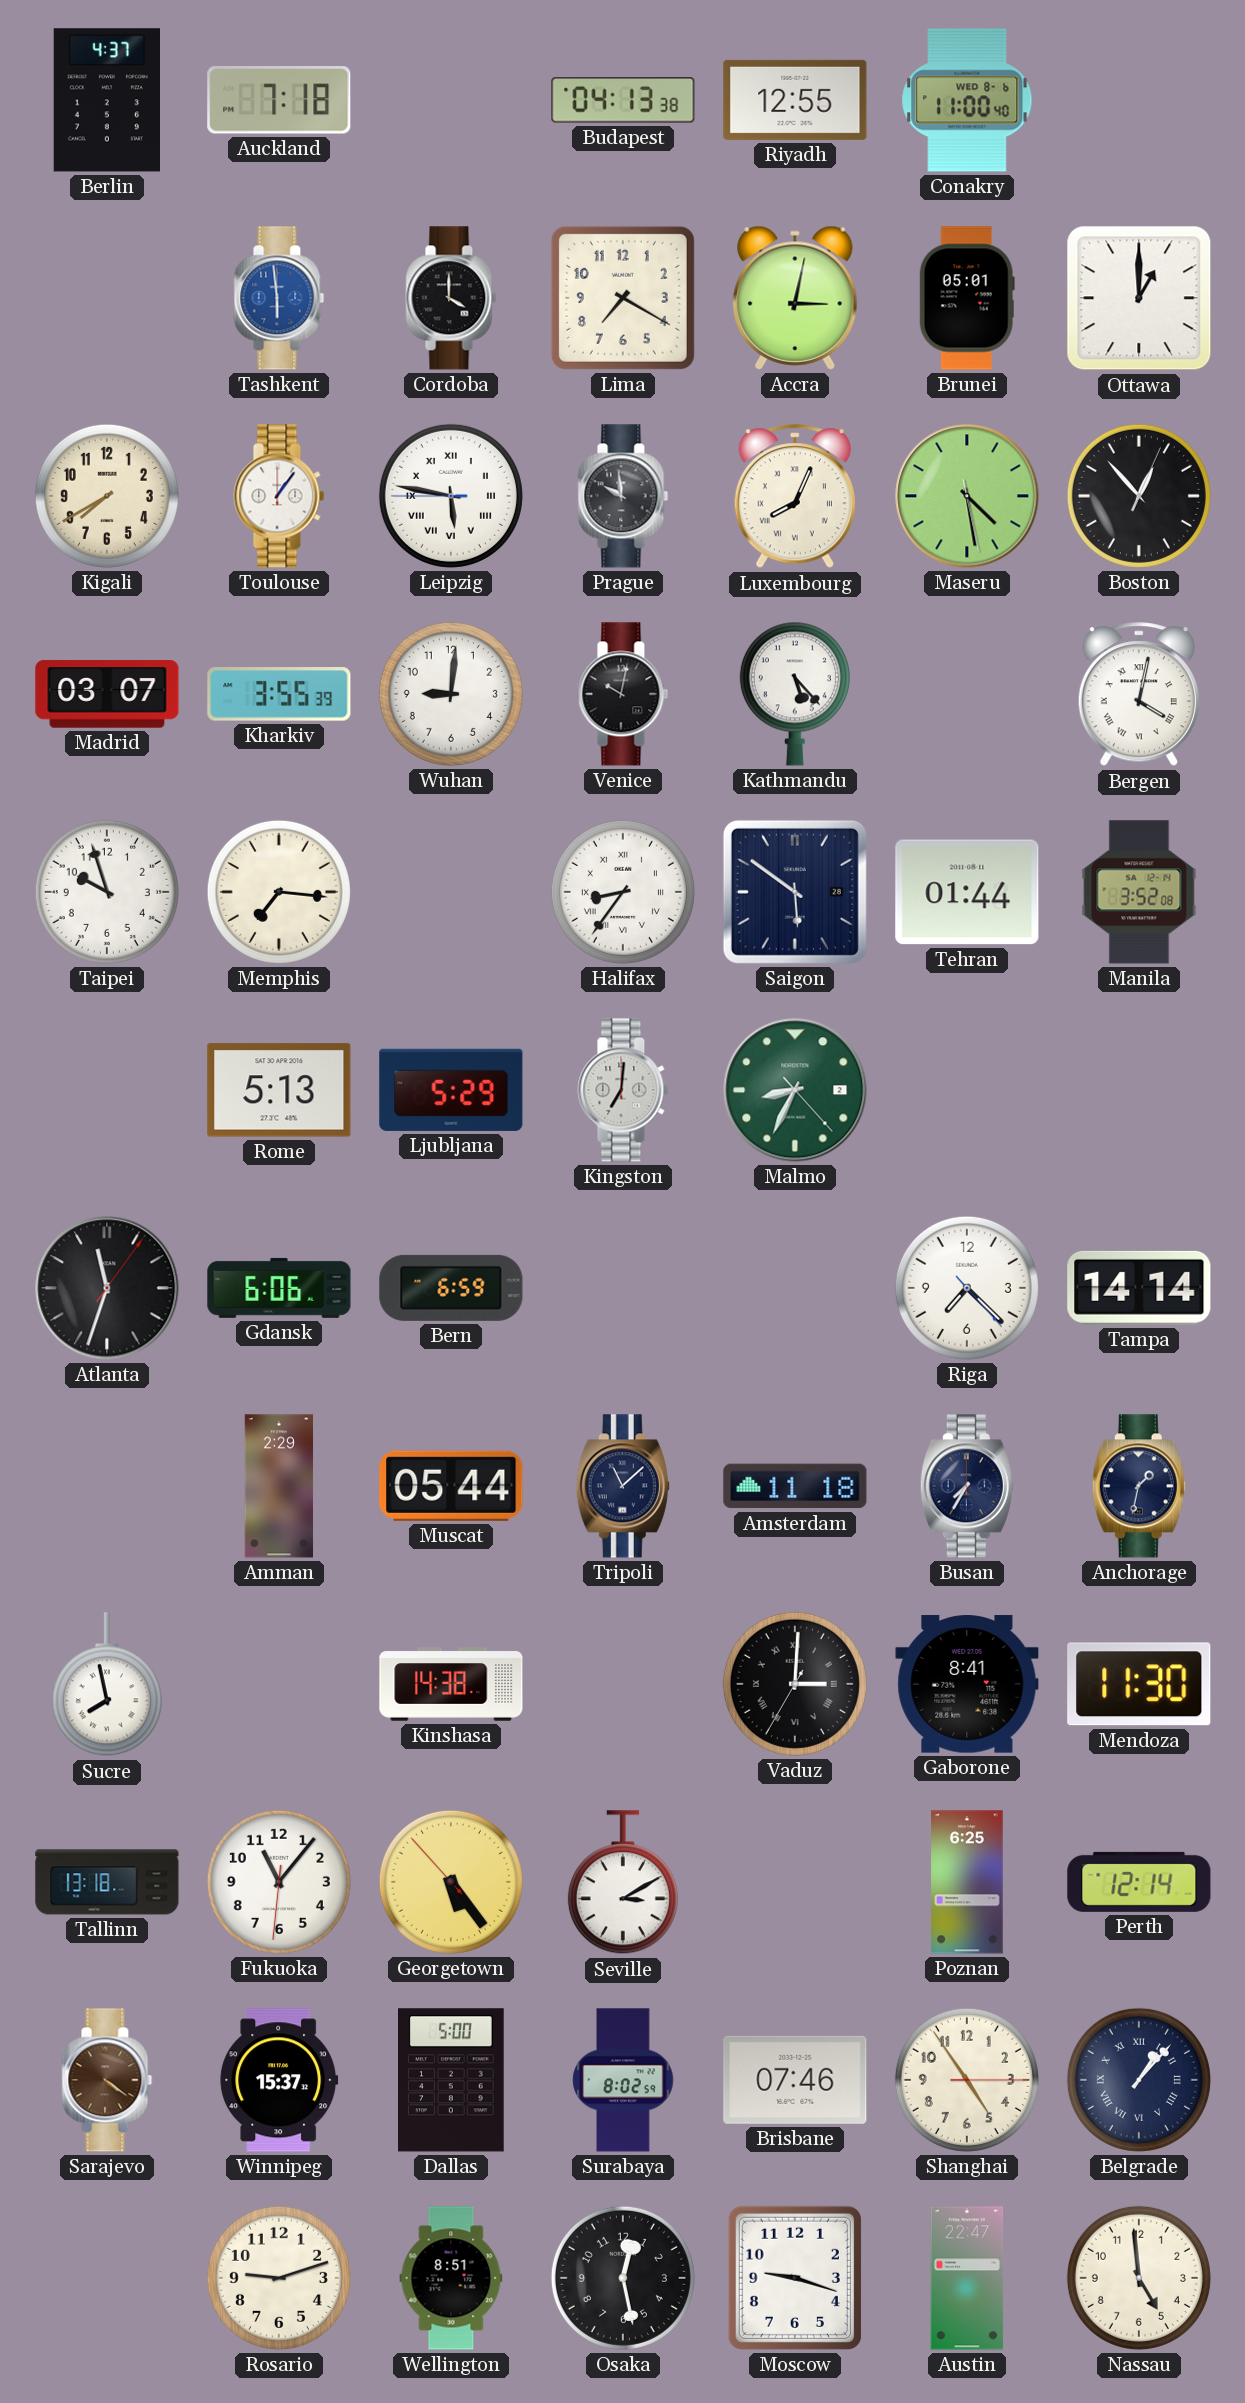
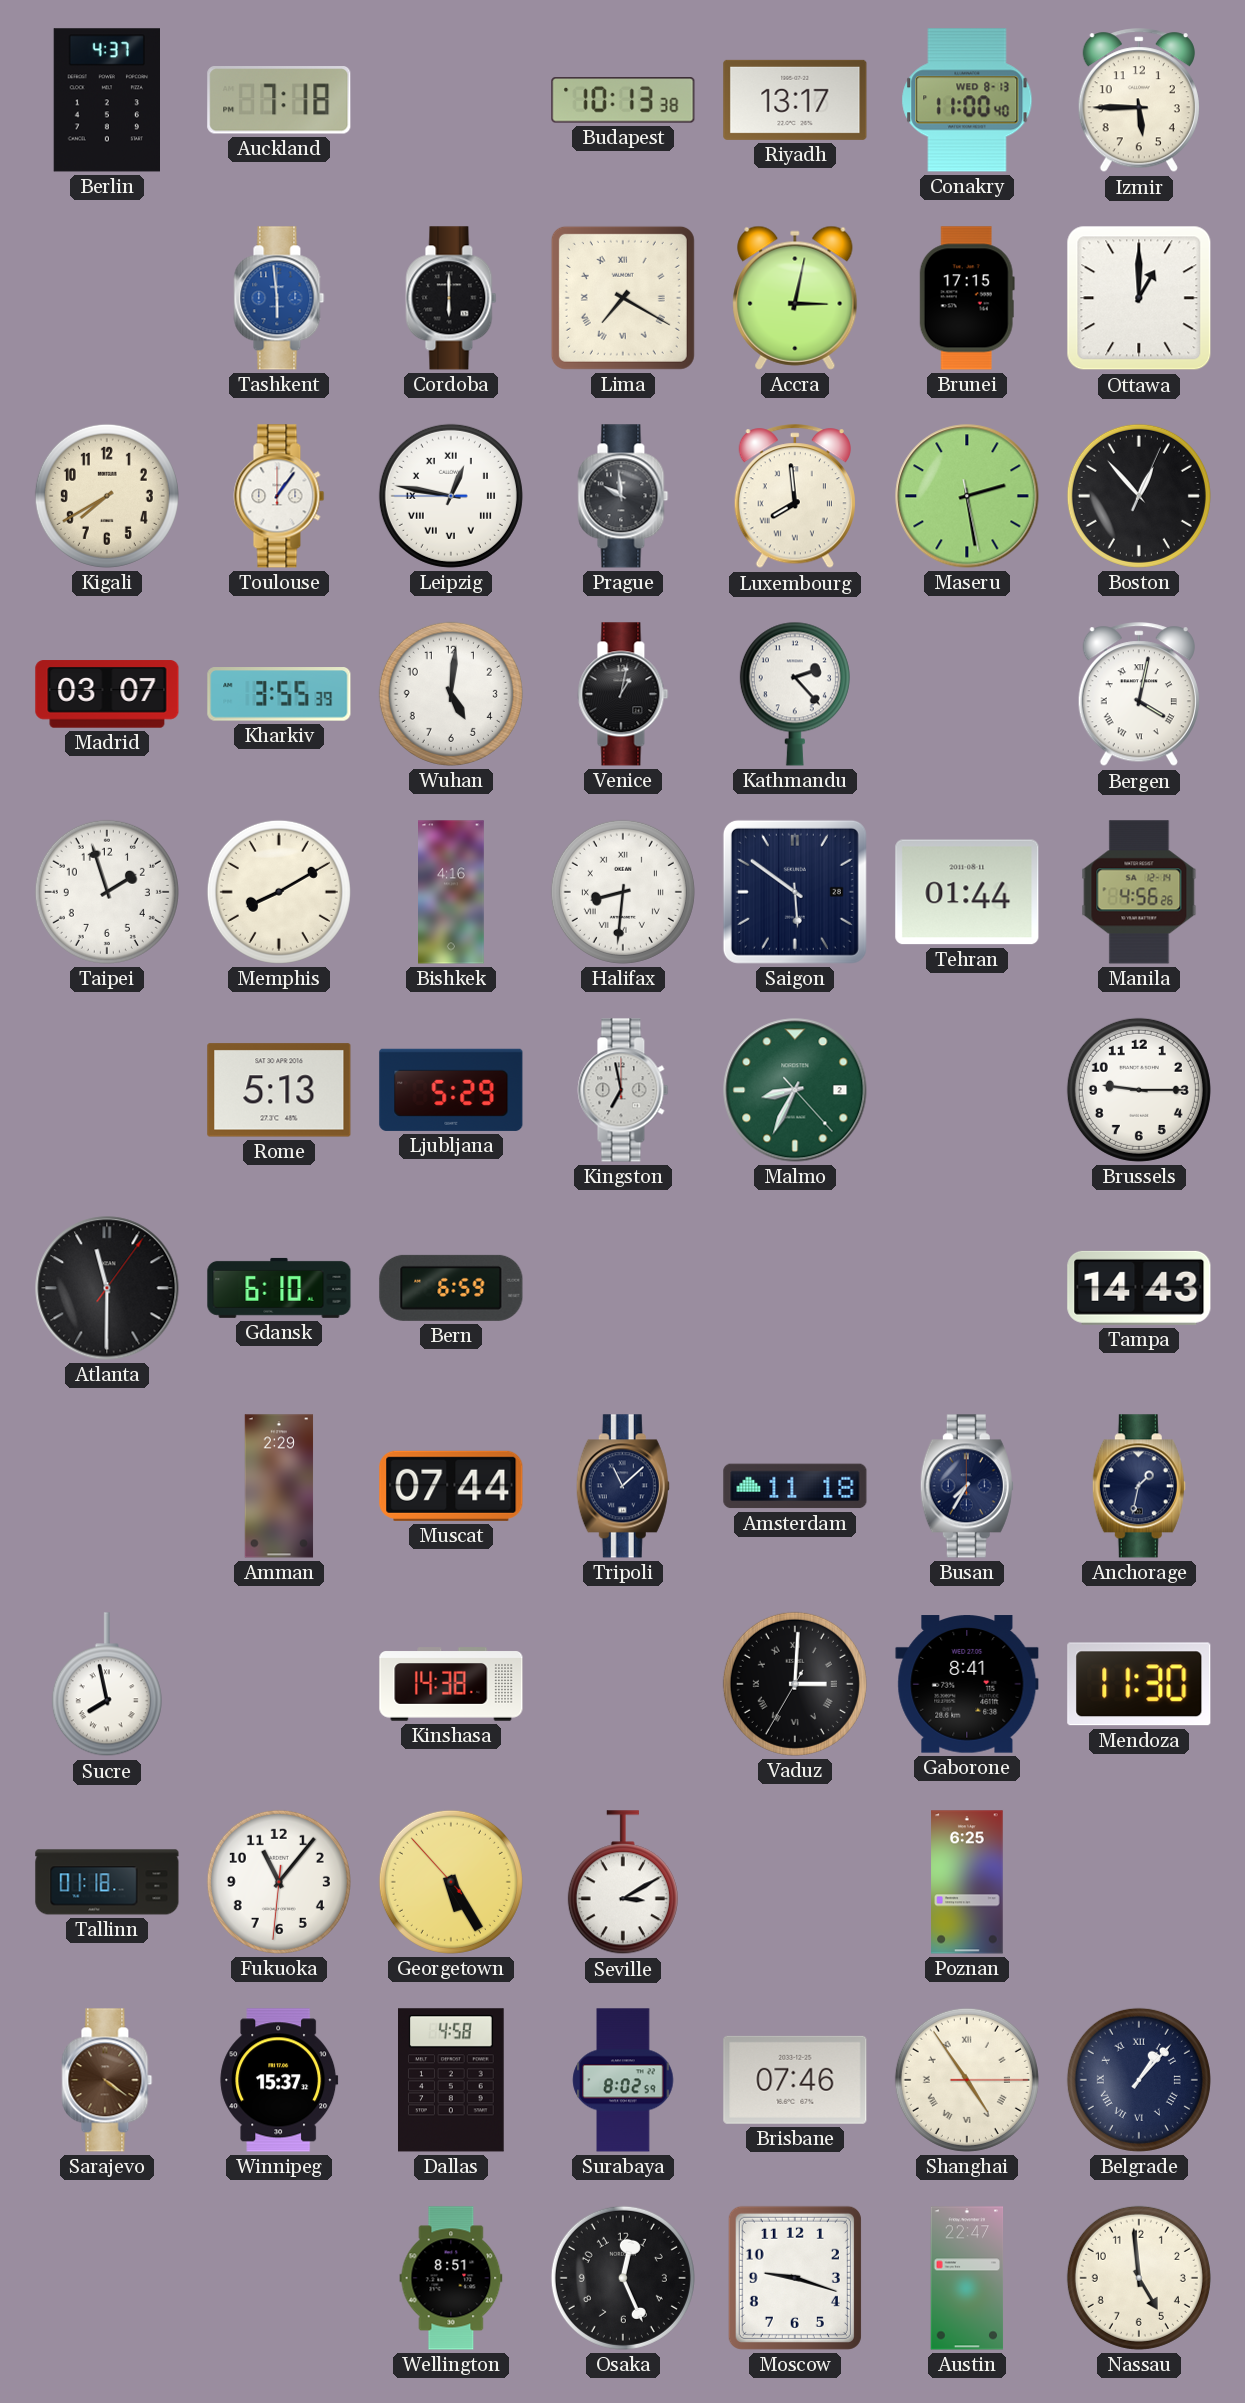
Budapest: 04:13 -> 10:13 (623, 100)
Riyadh: 12:55 -> 13:17 (795, 100)
Conakry date: WED 8-6 -> WED 8-13 (967, 100)
Izmir: none -> 5:45 (1139, 101)
Cordoba: 4:00 -> 6:00 (451, 298)
Lima numerals: Arabic -> Roman (623, 298)
Brunei: 05:01 -> 17:15 (967, 298)
Leipzig: 5:46 -> 12:46 (451, 496)
Luxembourg: 8:04 -> 7:59 (795, 497)
Maseru: 4:28 -> 2:28 (967, 496)
Wuhan: 9:01 -> 5:01 (451, 694)
Venice: 10:02 -> 1:02 (623, 694)
Kathmandu: 5:23 -> 2:23 (795, 694)
Taipei: 9:57 -> 1:57 (107, 892)
Memphis: 7:16 -> 8:10 (279, 892)
Bishkek: none -> 4:16 (452, 892)
Halifax: 8:36 -> 8:31 (623, 892)
Manila: 3:52 -> 4:56 (1139, 892)
Kingston: 7:01 -> 6:58 (623, 1090)
Brussels: none -> 9:15 (1139, 1090)
Atlanta: 11:33 -> 11:30 (107, 1288)
Gdansk: 6:06 -> 6:10 (279, 1288)
Riga: 7:22 -> none (967, 1288)
Tampa: 14:14 -> 14:43 (1139, 1288)
Muscat: 05:44 -> 07:44 (451, 1486)
Tallinn: 13:18 -> 01:18 (107, 1882)
Georgetown: 5:23 -> 5:24 (451, 1882)
Perth: 12:14 -> none (1139, 1882)
Dallas: 5:00 -> 4:58 (452, 2080)
Shanghai numerals: Arabic -> Roman (967, 2080)
Rosario: 9:12 -> none (279, 2278)
Osaka: 12:28 -> 12:26 (623, 2278)
